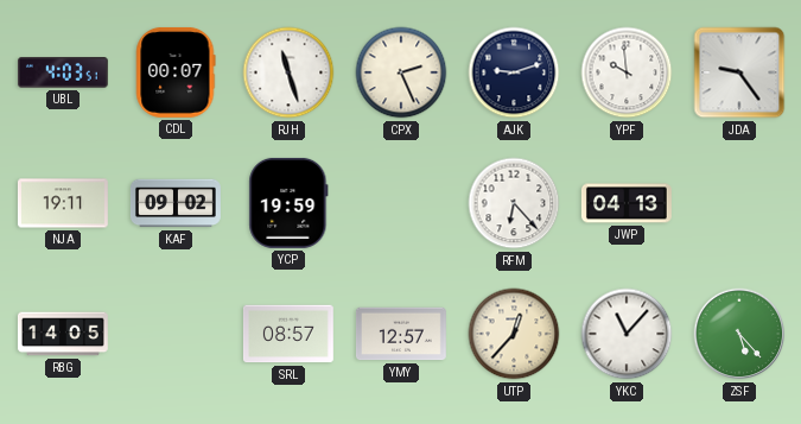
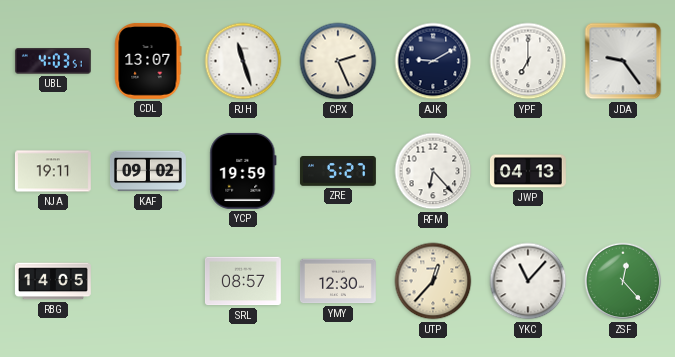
CDL: 00:07 -> 13:07 (148, 61)
AJK: 9:12 -> 9:10 (433, 61)
YPF: 9:59 -> 7:00 (528, 61)
ZRE: none -> 5:27 (338, 171)
YMY: 12:57 -> 12:30 (338, 281)
ZSF: 5:23 -> 12:23 (623, 281)
